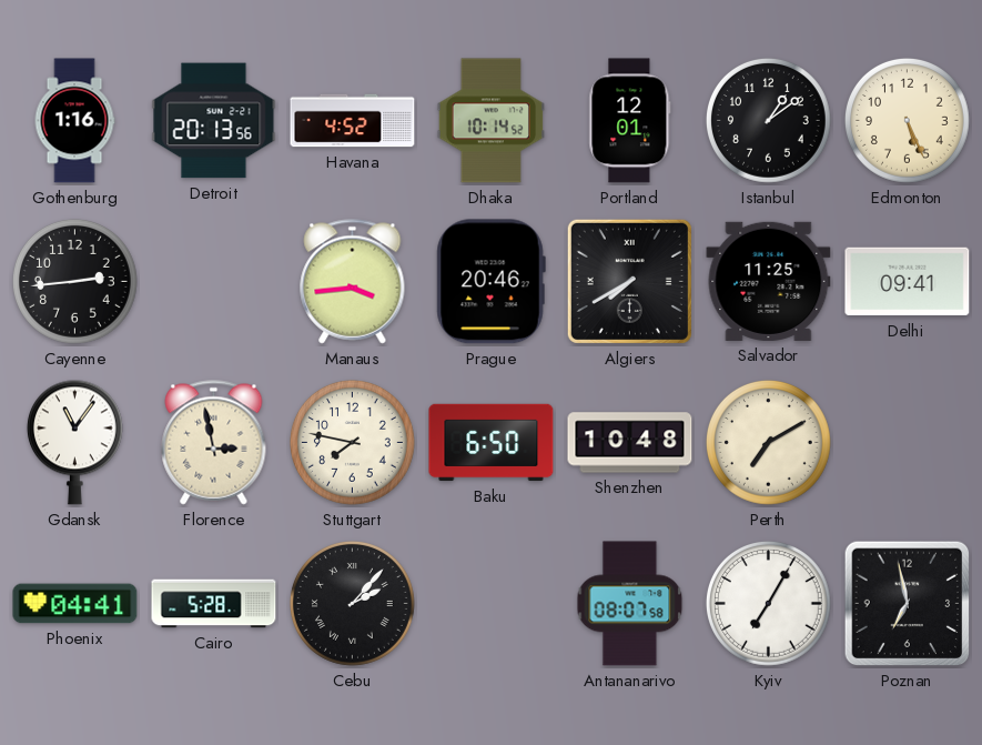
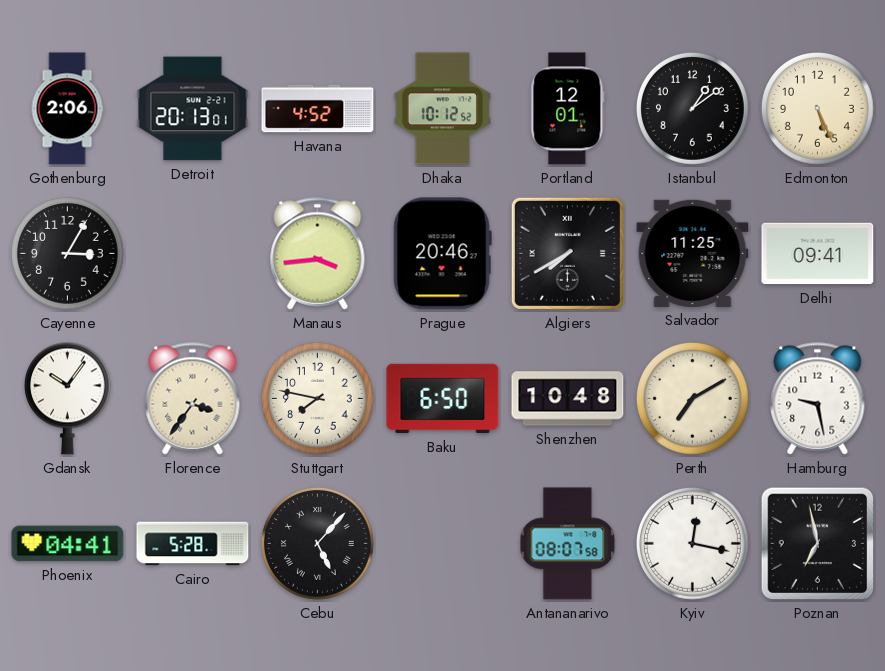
Gothenburg: 1:16 -> 2:06 (67, 109)
Detroit: 20:13:56 -> 20:13:01 (193, 109)
Dhaka: 10:14 -> 10:12 (443, 109)
Cayenne: 2:44 -> 3:05 (67, 253)
Gdansk: 11:06 -> 10:06 (67, 398)
Florence: 2:58 -> 3:36 (193, 399)
Hamburg: none -> 9:28 (818, 399)
Cebu: 2:07 -> 5:07 (317, 543)
Kyiv: 7:05 -> 12:17 (692, 543)
